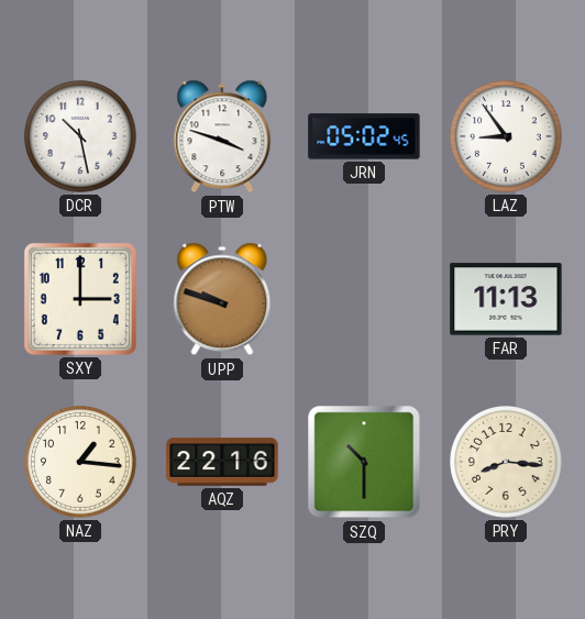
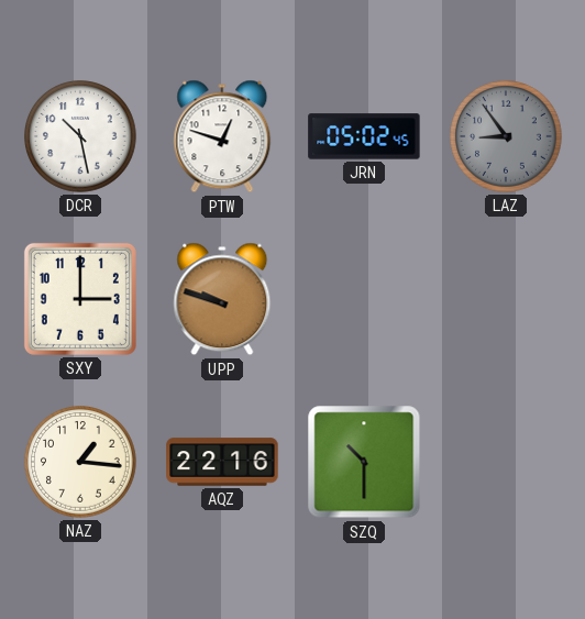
PTW: 3:48 -> 12:48 (222, 136)
LAZ dial: white -> grey (507, 137)
FAR: 11:13 -> none (506, 299)
PRY: 8:16 -> none (507, 463)
